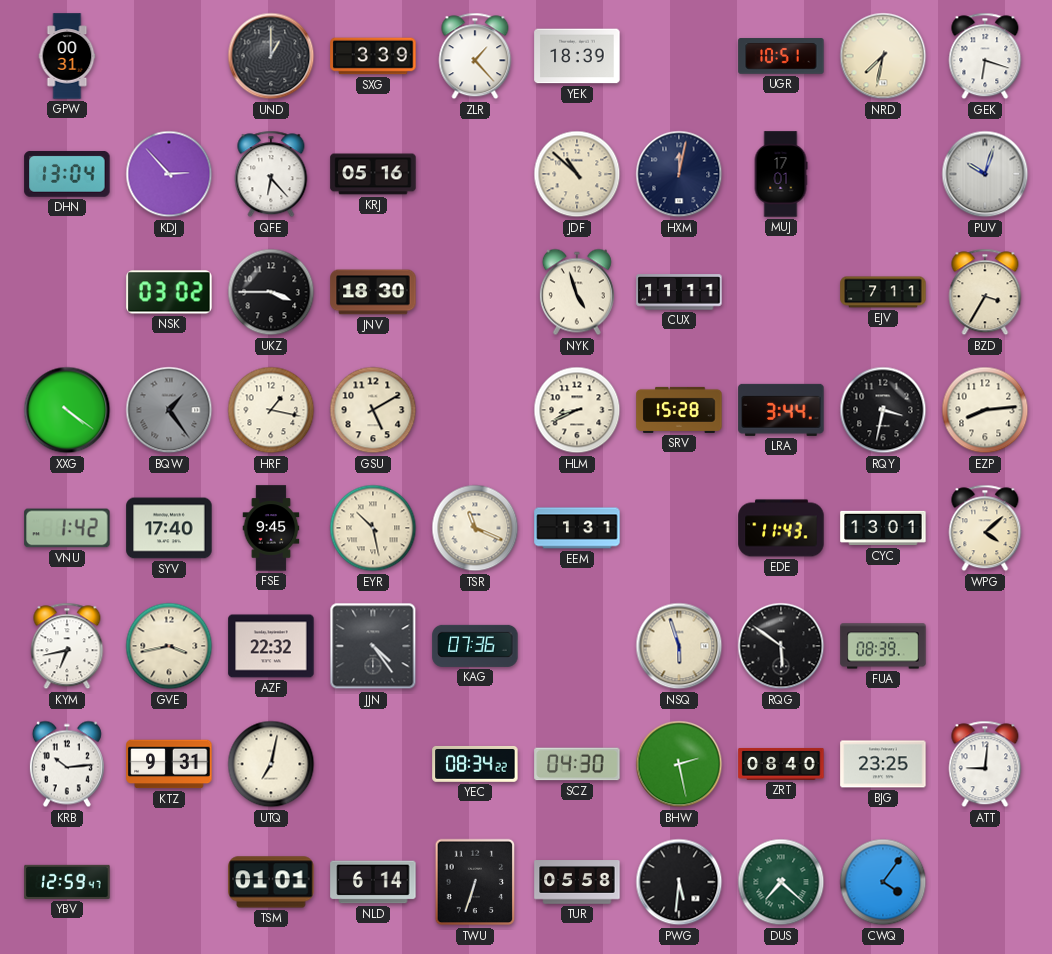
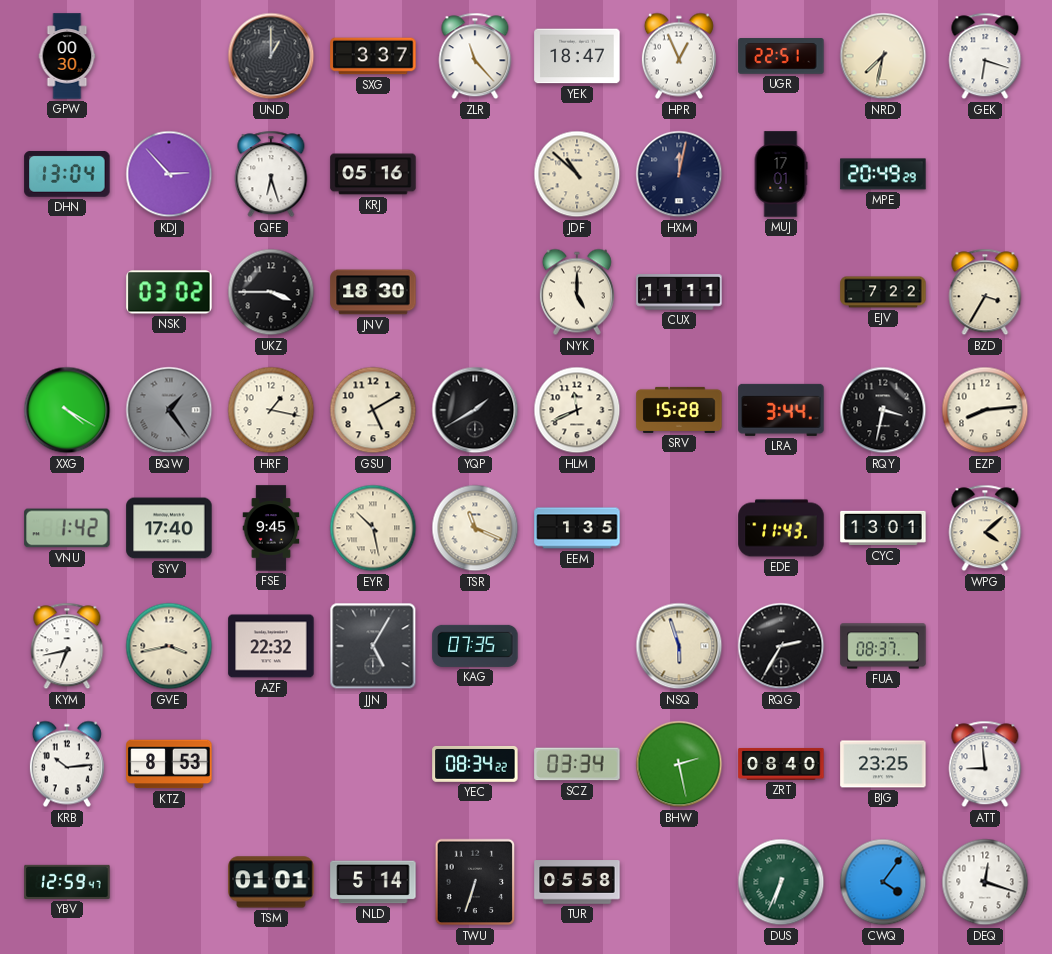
GPW: 00:31 -> 00:30 (67, 56)
SXG: 3:39 -> 3:37 (373, 56)
ZLR: 1:23 -> 11:23 (475, 56)
YEK: 18:39 -> 18:47 (577, 56)
HPR: none -> 12:56 (679, 56)
UGR: 10:51 -> 22:51 (781, 56)
QFE: 6:23 -> 6:27 (271, 174)
MPE: none -> 20:49 (883, 174)
PUV: 10:03 -> none (985, 174)
NYK: 4:57 -> 5:00 (577, 292)
EJV: 7:11 -> 7:22 (883, 292)
XXG: 4:21 -> 4:20 (67, 410)
YQP: none -> 1:40 (475, 410)
HLM: 8:41 -> 11:41 (577, 410)
EEM: 1:31 -> 1:35 (577, 528)
JJN: 4:24 -> 5:05 (373, 646)
KAG: 07:36 -> 07:35 (475, 646)
RQG: 5:51 -> 2:35 (781, 646)
FUA: 08:39 -> 08:37 (883, 646)
KTZ: 9:31 -> 8:53 (169, 764)
UTQ: 7:02 -> none (271, 764)
SCZ: 04:30 -> 03:34 (577, 764)
ATT: 9:01 -> 8:59 (985, 764)
NLD: 6:14 -> 5:14 (373, 882)
PWG: 5:31 -> none (679, 882)
DUS: 7:22 -> 6:34 (781, 882)
DEQ: none -> 12:18 (985, 882)
